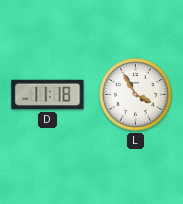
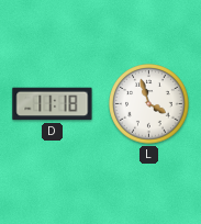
L: 3:55 -> 3:57 (149, 104)
